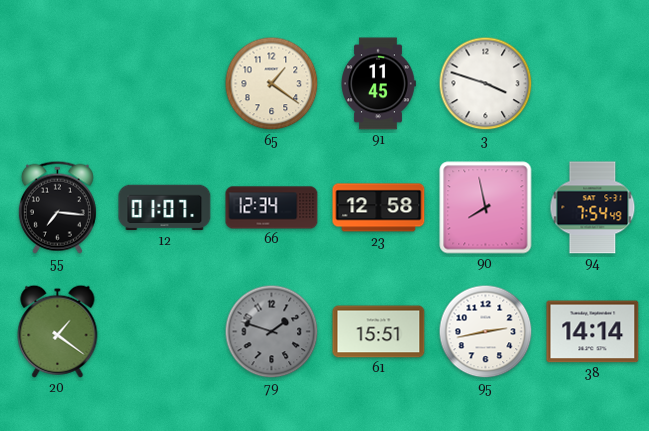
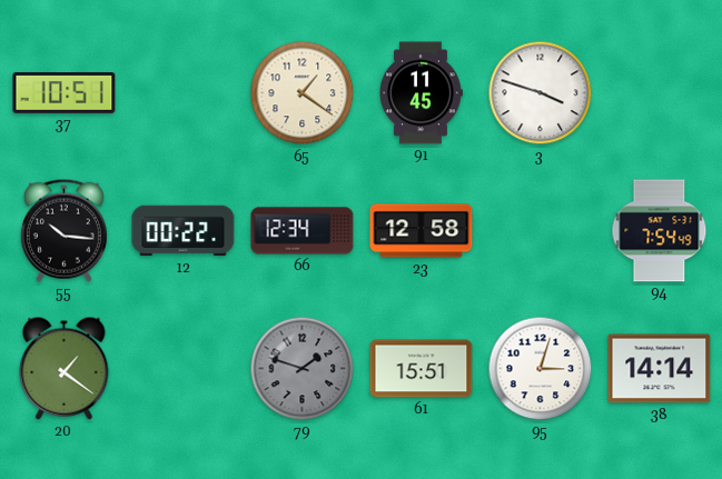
37: none -> 10:51 (65, 93)
55: 7:16 -> 10:16 (63, 230)
12: 01:07 -> 00:22 (184, 231)
90: 7:58 -> none (486, 208)
95: 2:43 -> 3:03 (541, 369)
